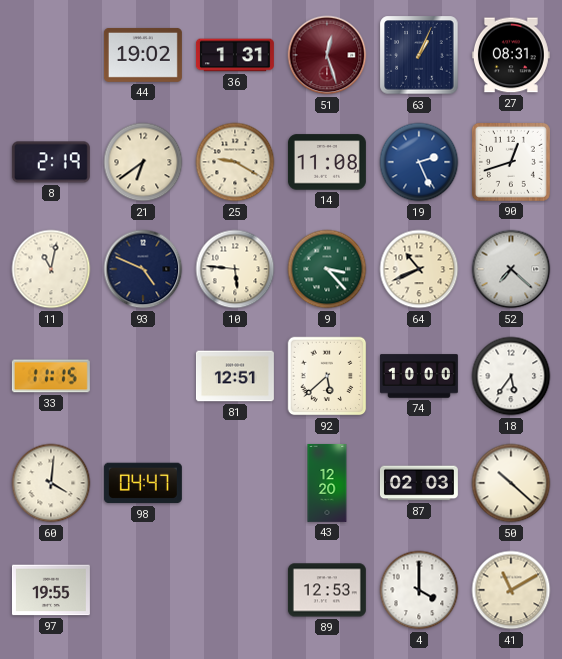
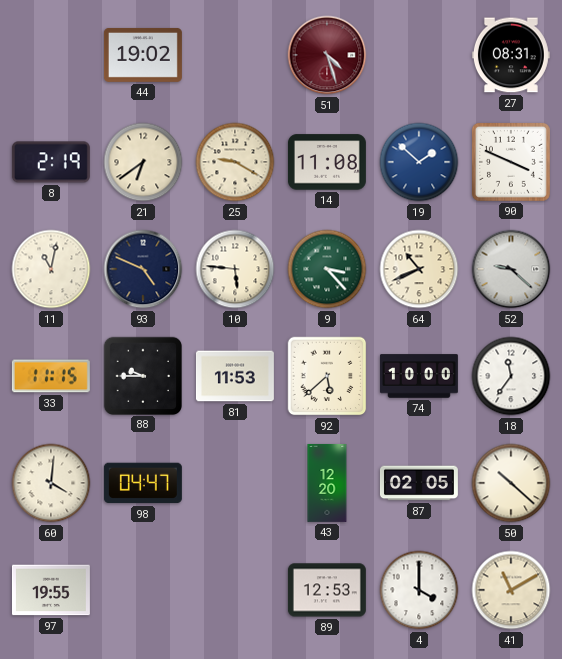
36: 1:31 -> none (235, 55)
51: 12:27 -> 4:27 (327, 55)
63: 1:04 -> none (419, 55)
19: 2:26 -> 1:52 (419, 162)
90: 12:42 -> 3:49 (511, 162)
52: 7:22 -> 9:22 (511, 269)
88: none -> 9:45 (142, 375)
81: 12:51 -> 11:53 (235, 376)
18: 5:36 -> 11:36 (511, 376)
87: 02:03 -> 02:05 (419, 483)
